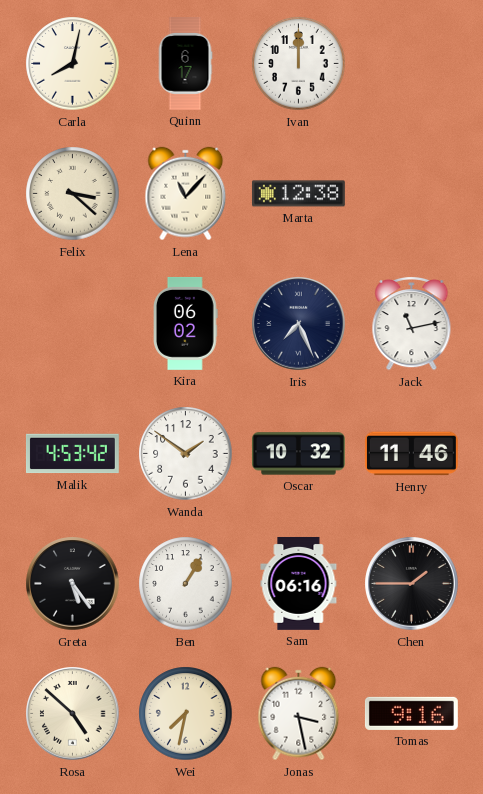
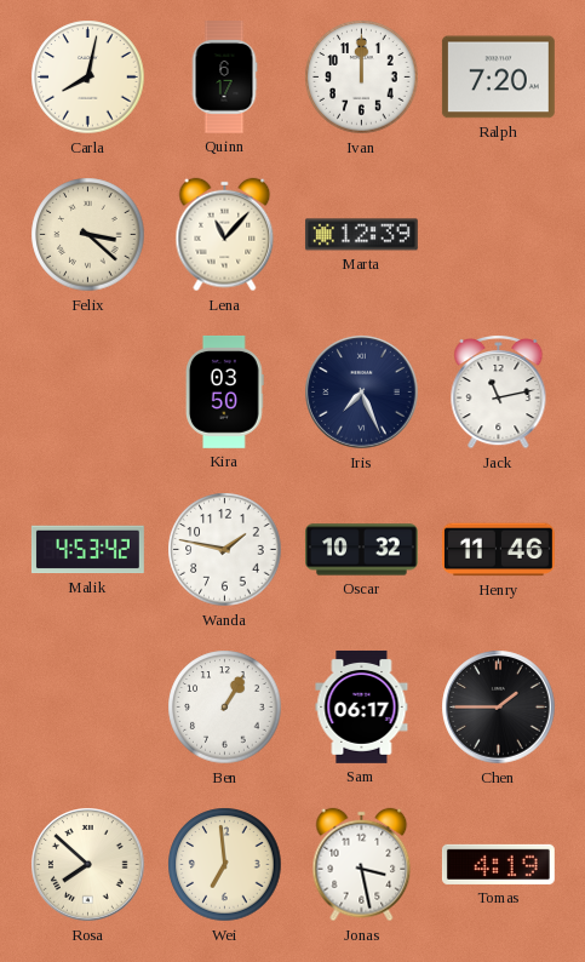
Ralph: none -> 7:20 (498, 78)
Marta: 12:38 -> 12:39 (361, 235)
Kira: 06:02 -> 03:50 (225, 391)
Wanda: 1:51 -> 1:47 (225, 550)
Greta: 5:24 -> none (73, 584)
Sam: 06:16 -> 06:17 (362, 706)
Rosa: 4:52 -> 7:52 (88, 865)
Wei: 7:32 -> 6:59 (225, 865)
Tomas: 9:16 -> 4:19 (498, 864)
